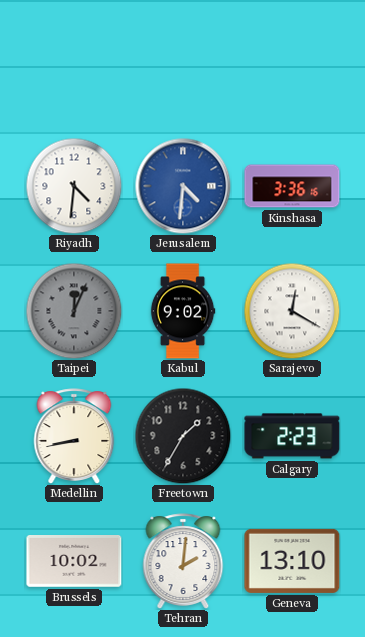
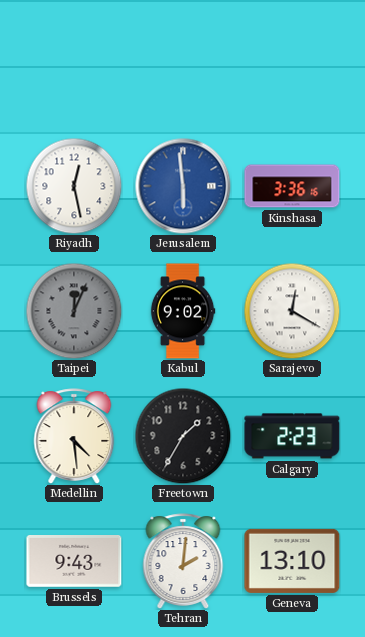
Riyadh: 4:31 -> 12:28 (74, 186)
Jerusalem: 4:31 -> 5:59 (183, 186)
Medellin: 8:43 -> 4:29 (74, 436)
Brussels: 10:02 -> 9:43 (74, 562)
